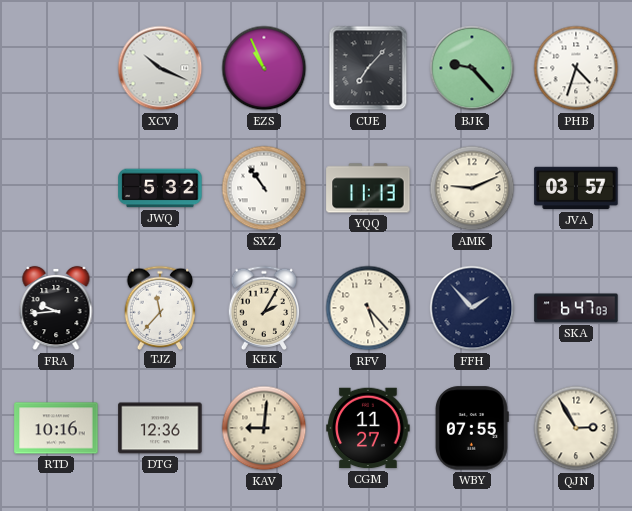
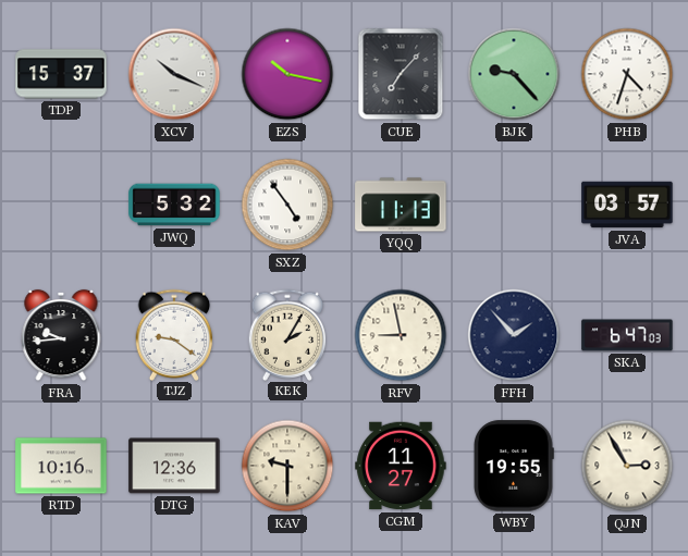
TDP: none -> 15:37 (61, 74)
EZS: 10:56 -> 10:17 (287, 74)
SXZ: 10:54 -> 4:54 (287, 205)
AMK: 9:11 -> none (472, 188)
TJZ: 11:37 -> 9:21 (174, 334)
RFV: 5:23 -> 8:58 (401, 335)
KAV: 9:01 -> 9:30 (287, 466)
WBY: 07:55 -> 19:55 (514, 466)
